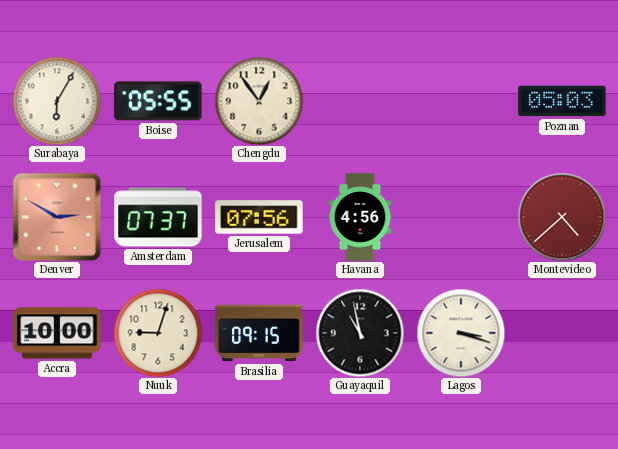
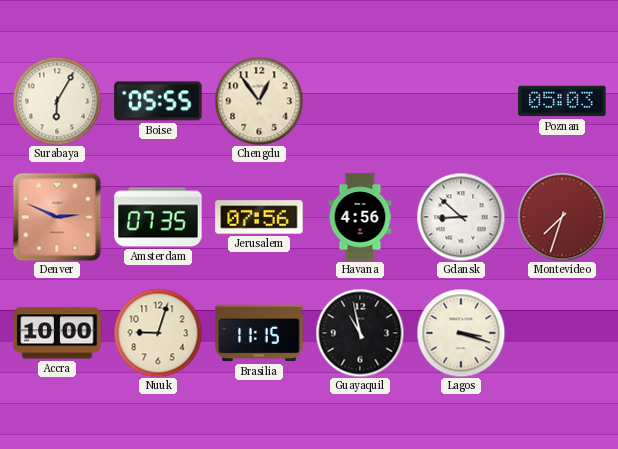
Denver: 2:50 -> 2:49 (57, 217)
Amsterdam: 07:37 -> 07:35 (158, 217)
Gdansk: none -> 8:52 (461, 217)
Montevideo: 4:38 -> 7:33 (562, 217)
Brasilia: 09:15 -> 11:15 (259, 333)
